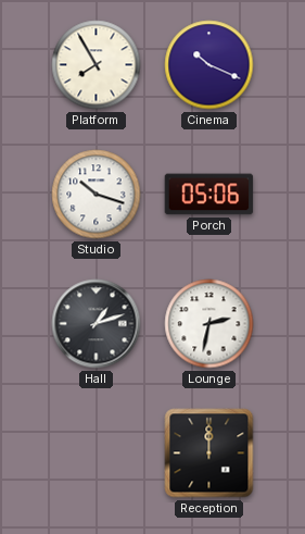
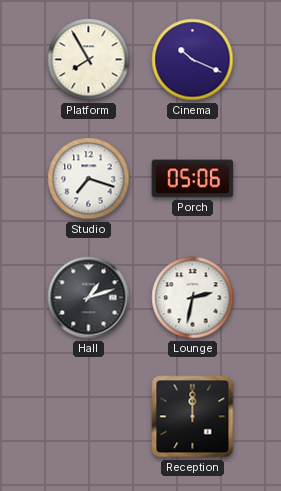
Studio: 10:18 -> 7:18 (89, 179)
